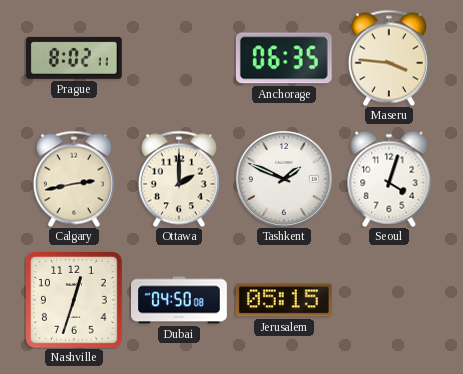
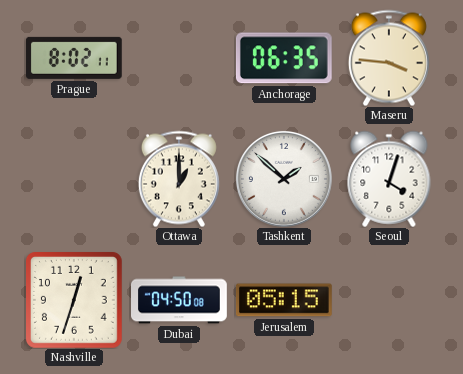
Calgary: 2:43 -> none (74, 179)
Ottawa: 2:00 -> 1:00 (179, 179)
Tashkent: 1:49 -> 1:52 (284, 179)
